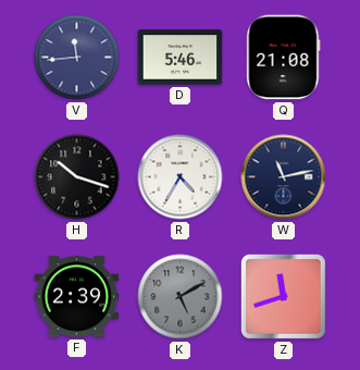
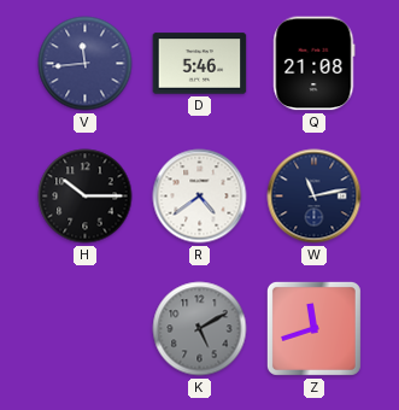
H: 10:18 -> 10:15 (86, 197)
R: 4:35 -> 4:39 (200, 197)
F: 2:39 -> none (77, 297)
